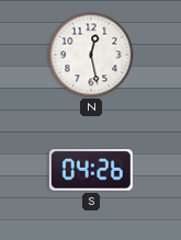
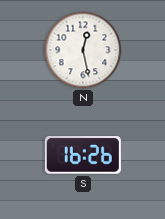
S: 04:26 -> 16:26 (83, 156)
